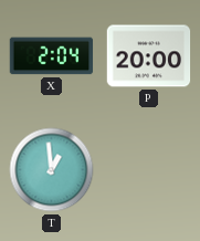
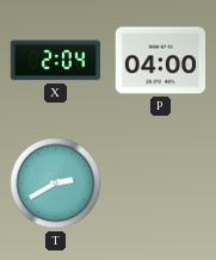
P: 20:00 -> 04:00 (161, 61)
T: 12:59 -> 2:40 (56, 184)
